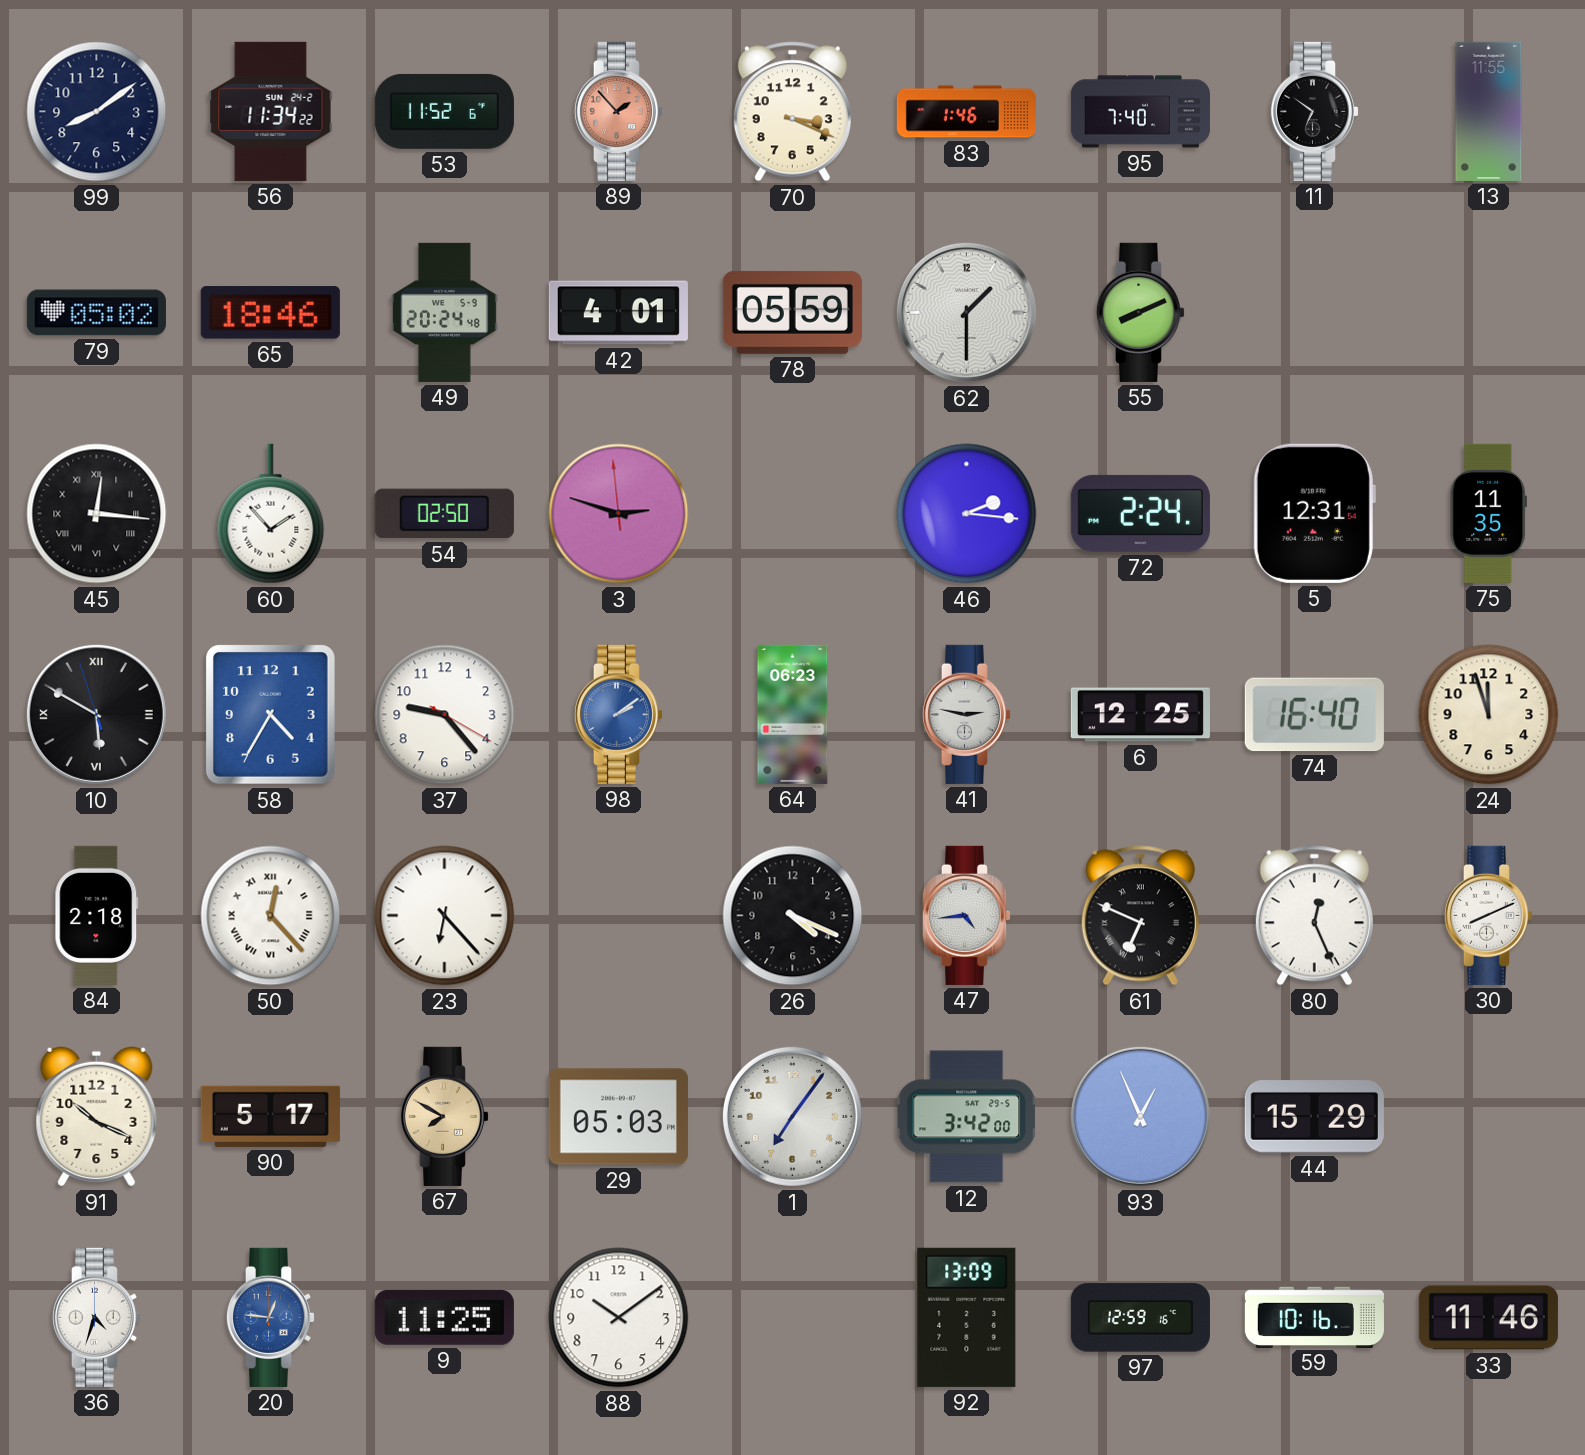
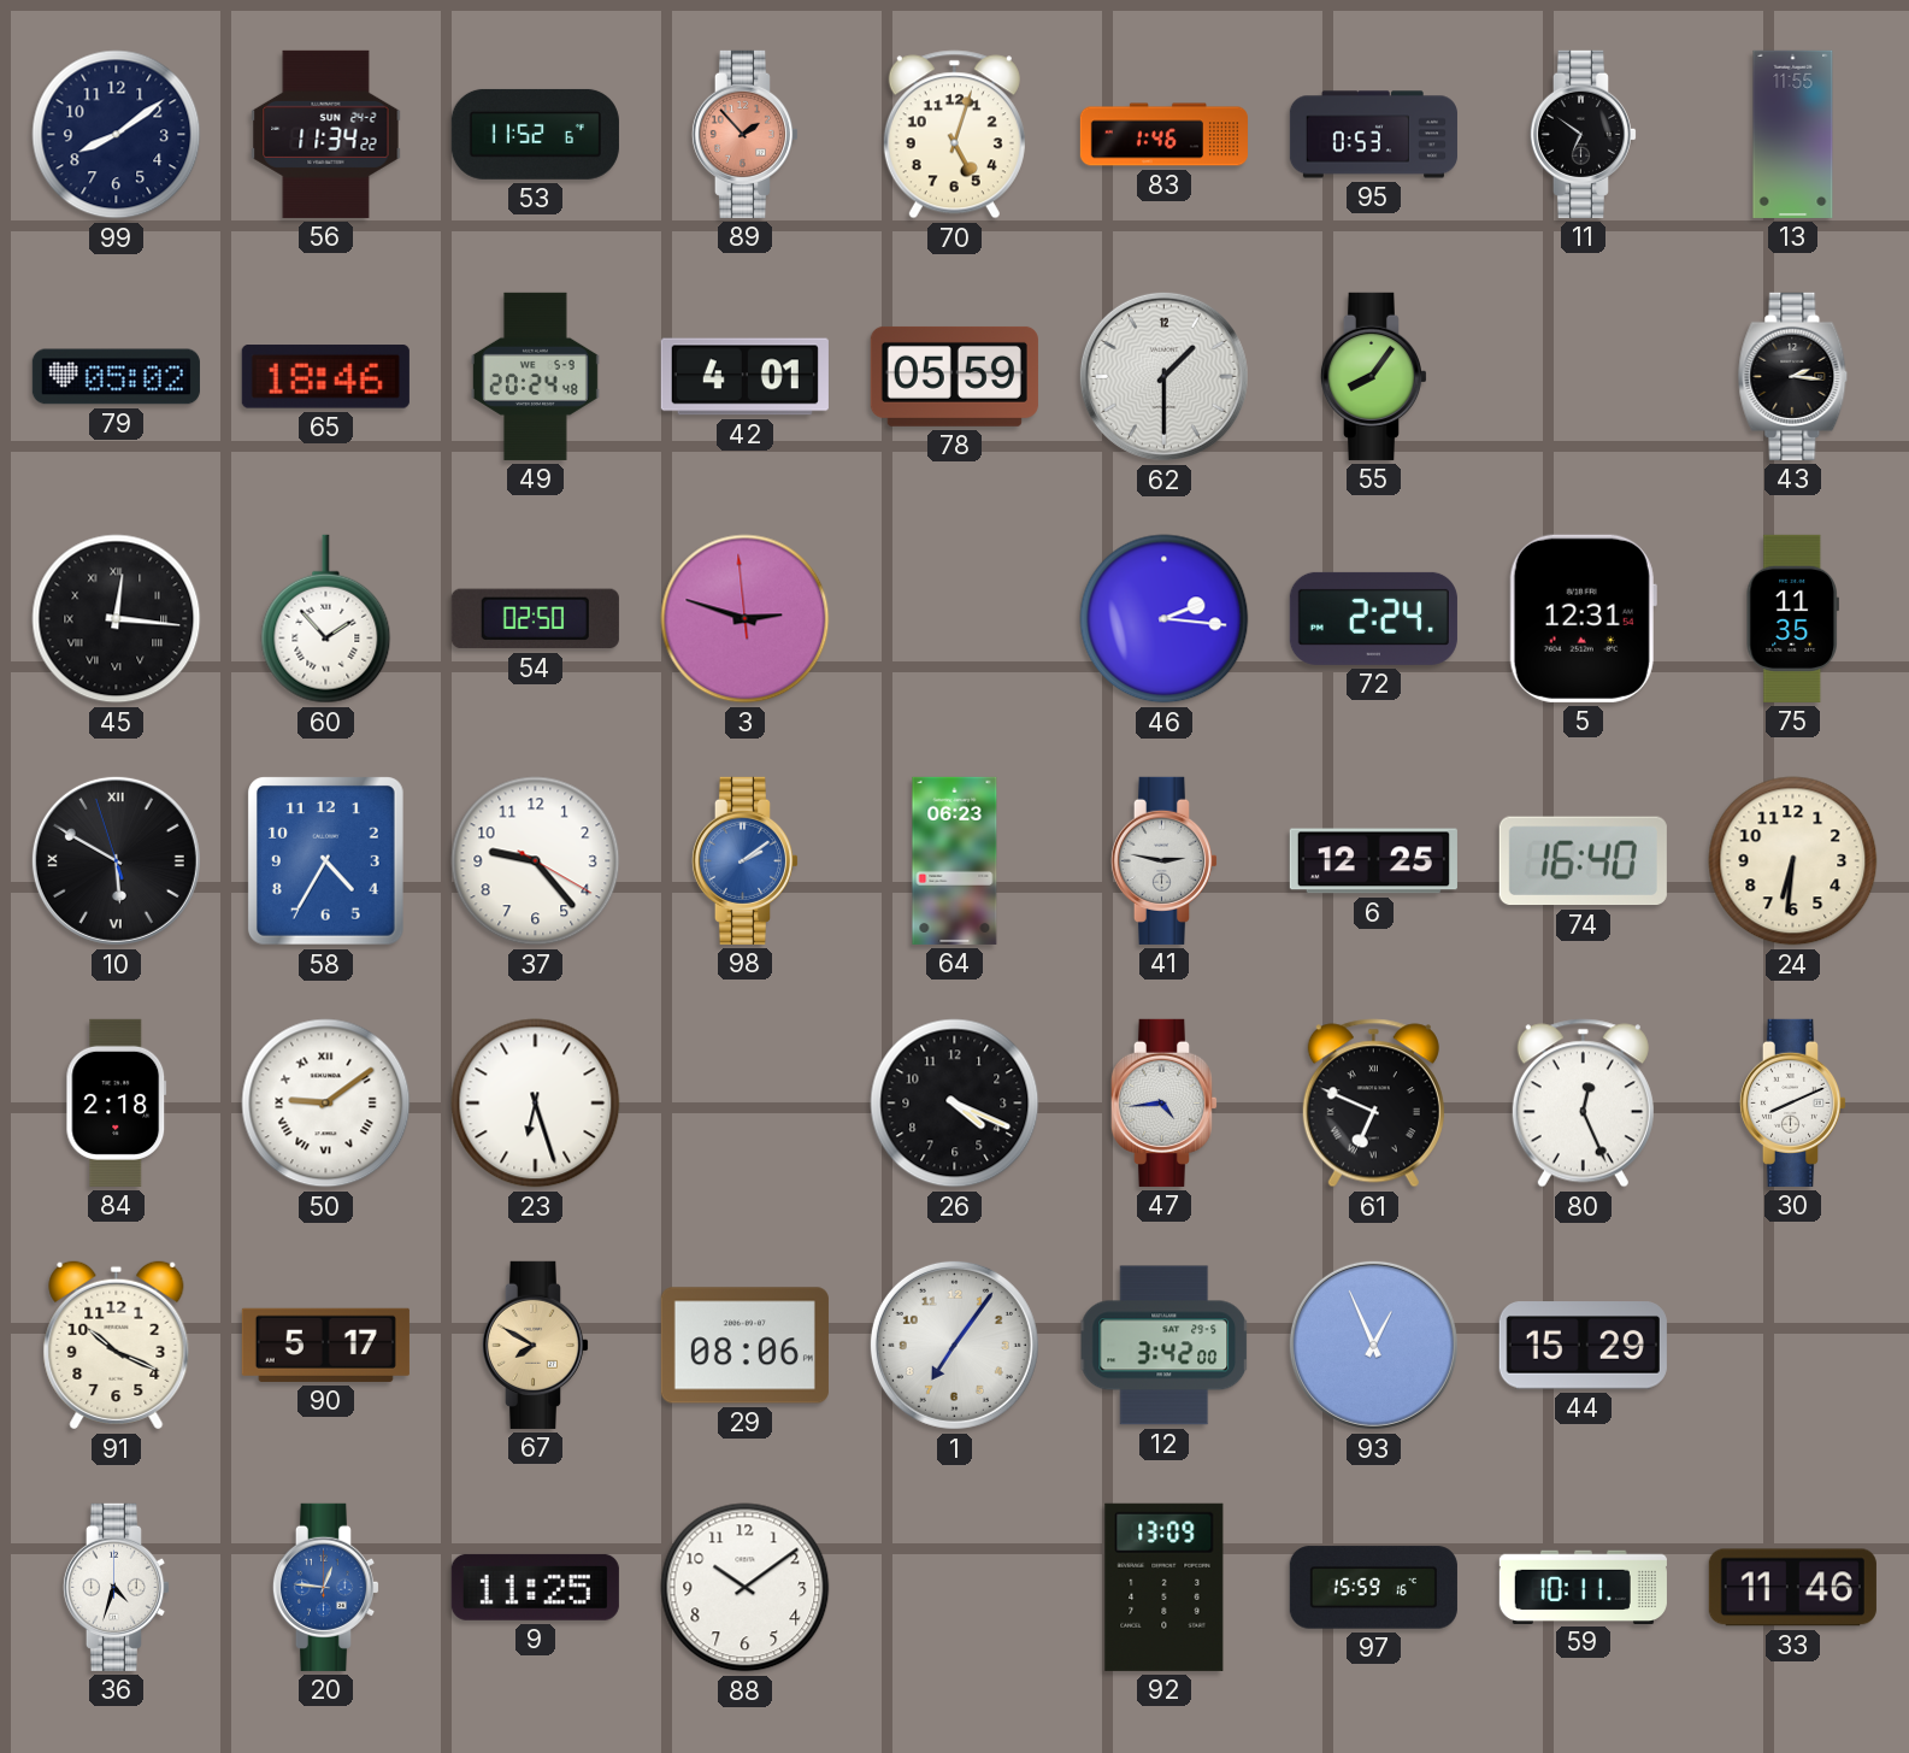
70: 3:19 -> 5:03 (954, 135)
95: 7:40 -> 0:53 (1373, 135)
55: 8:11 -> 8:06 (1373, 376)
43: none -> 2:16 (1793, 376)
24: 11:57 -> 6:31 (1793, 861)
50: 12:23 -> 9:09 (326, 1104)
23: 6:23 -> 6:27 (536, 1104)
29: 05:03 -> 08:06 (744, 1346)
97: 12:59 -> 15:59 (1373, 1588)
59: 10:16 -> 10:11 (1583, 1587)
